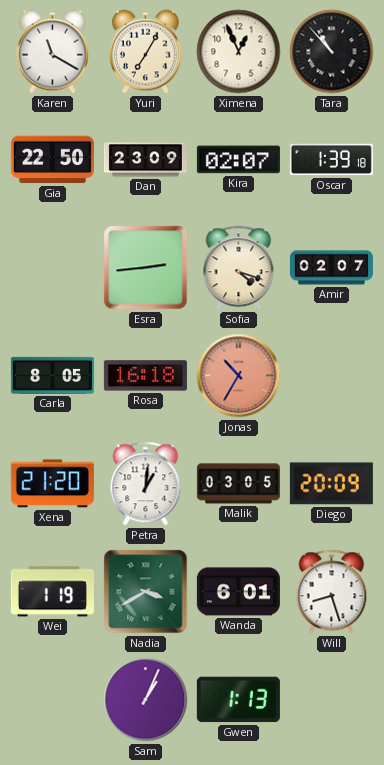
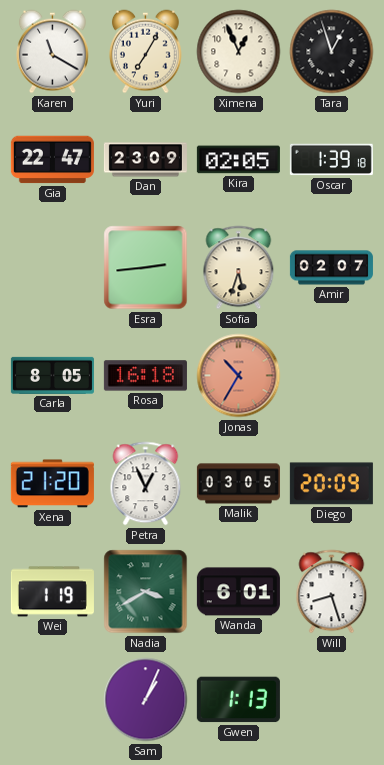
Tara: 10:53 -> 12:57 (332, 52)
Gia: 22:50 -> 22:47 (52, 160)
Kira: 02:07 -> 02:05 (238, 160)
Sofia: 4:18 -> 5:33 (239, 268)
Petra: 1:01 -> 12:56 (146, 484)
